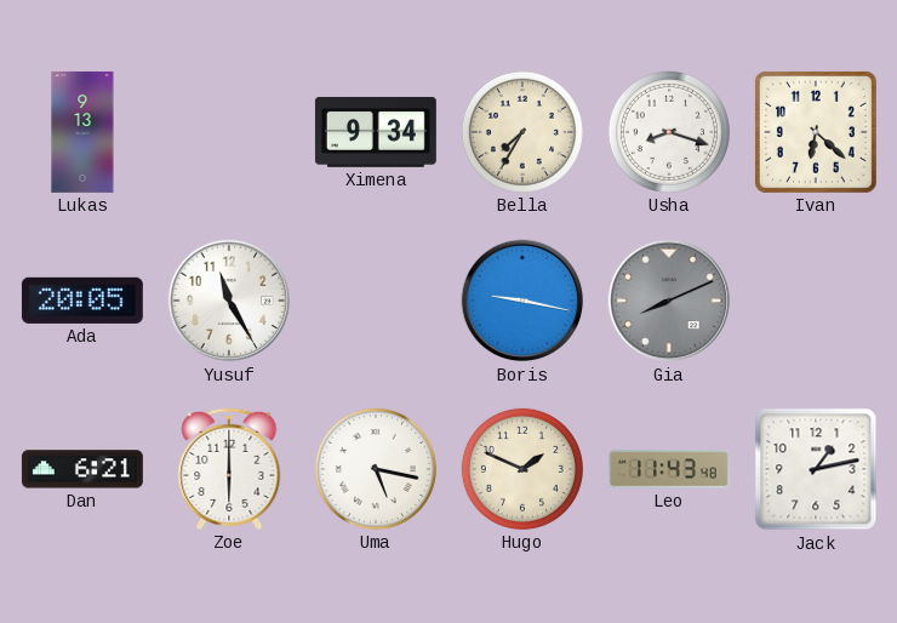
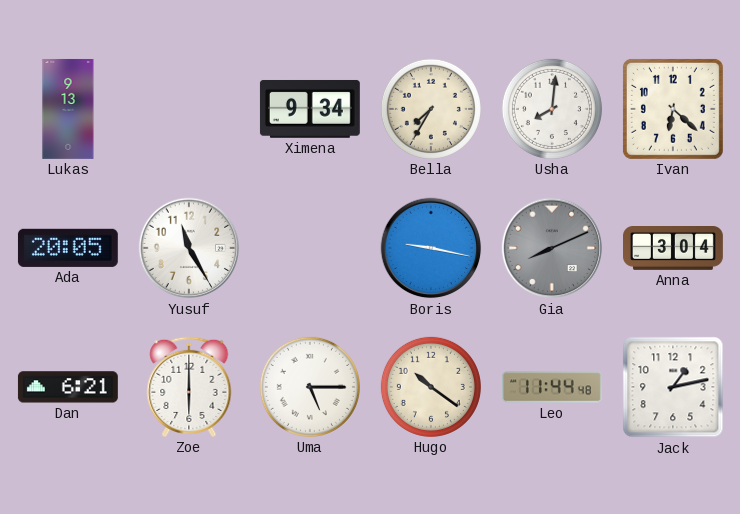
Usha: 8:18 -> 8:01 (552, 109)
Anna: none -> 3:04 (674, 249)
Uma: 5:17 -> 5:15 (310, 387)
Hugo: 1:49 -> 10:21 (431, 387)
Leo: 11:43 -> 11:44 (552, 387)
